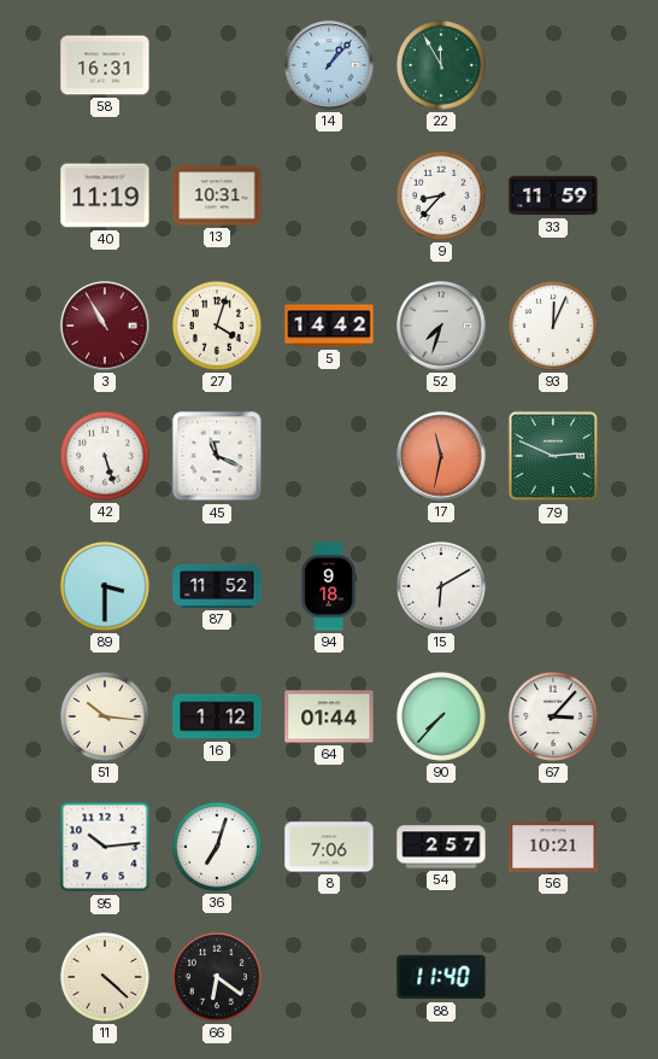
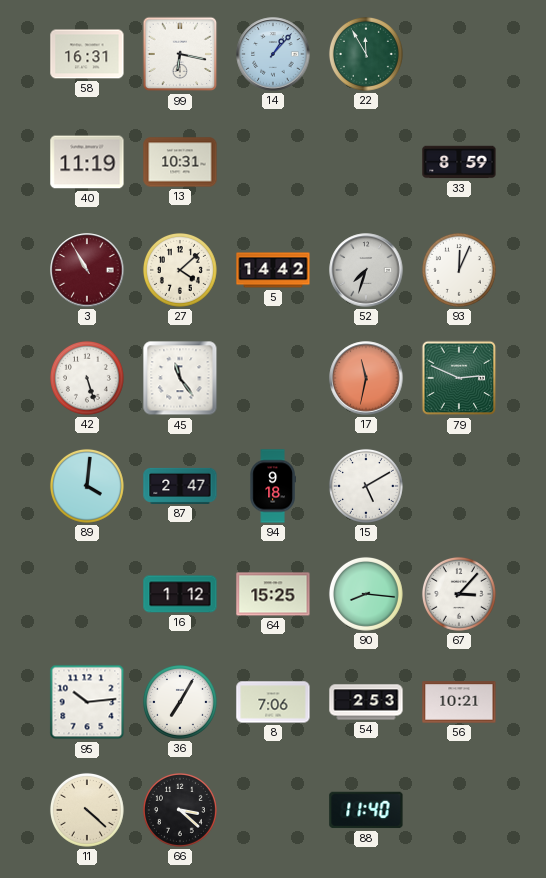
99: none -> 6:17 (180, 54)
9: 8:37 -> none (441, 195)
33: 11:59 -> 8:59 (459, 162)
27: 4:03 -> 4:08 (180, 270)
45: 11:19 -> 11:24 (180, 378)
89: 3:30 -> 4:01 (87, 486)
87: 11:52 -> 2:47 (180, 486)
15: 6:10 -> 5:10 (366, 486)
51: 10:16 -> none (105, 716)
64: 01:44 -> 15:25 (273, 594)
90: 7:37 -> 8:16 (366, 594)
36: 7:03 -> 7:05 (180, 702)
54: 2:57 -> 2:53 (366, 702)
66: 6:21 -> 3:22 (180, 810)
